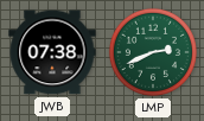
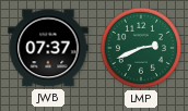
JWB: 07:38 -> 07:37 (48, 48)
